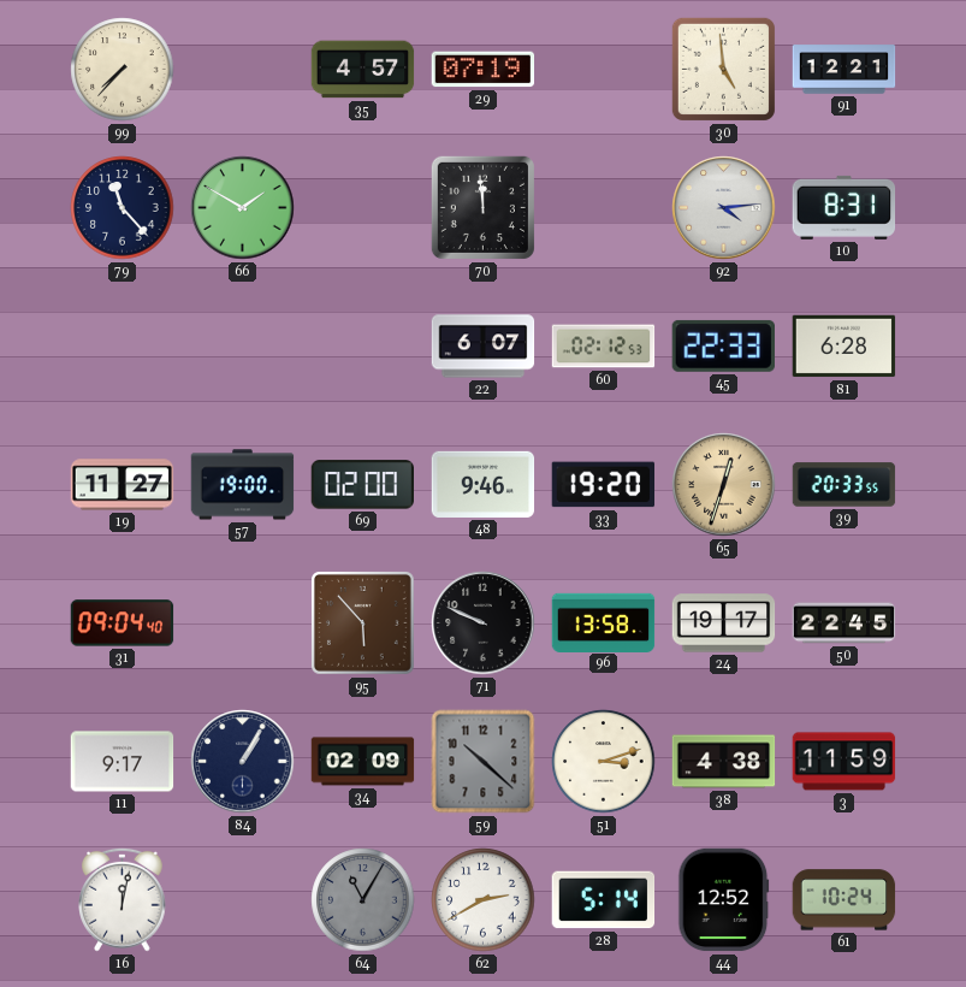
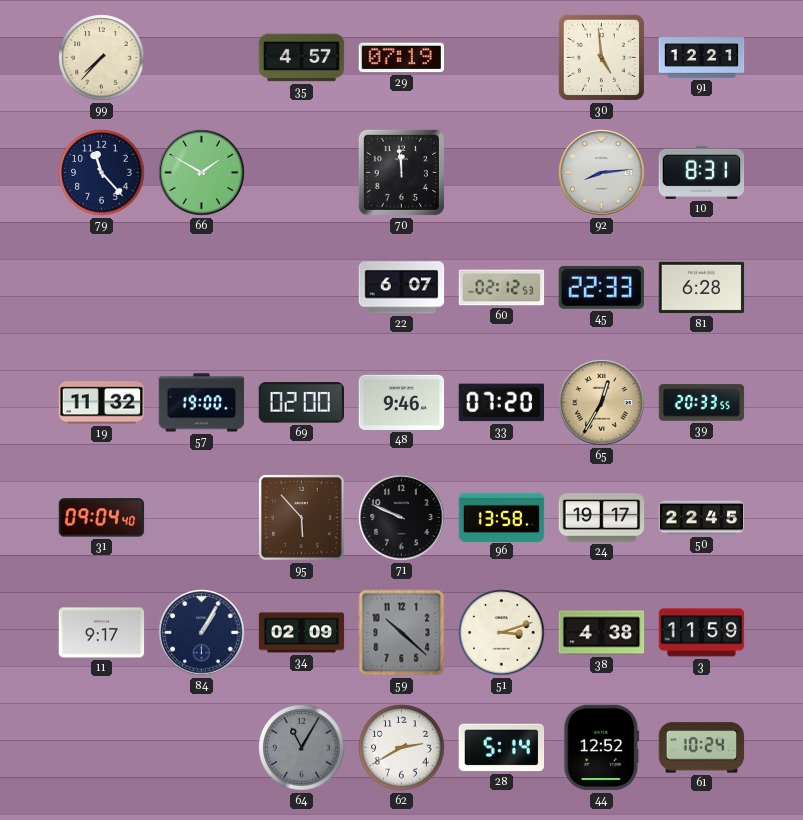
92: 4:14 -> 8:14 (602, 173)
19: 11:27 -> 11:32 (102, 403)
33: 19:20 -> 07:20 (502, 403)
65: 12:33 -> 12:35 (602, 403)
16: 12:02 -> none (123, 899)
